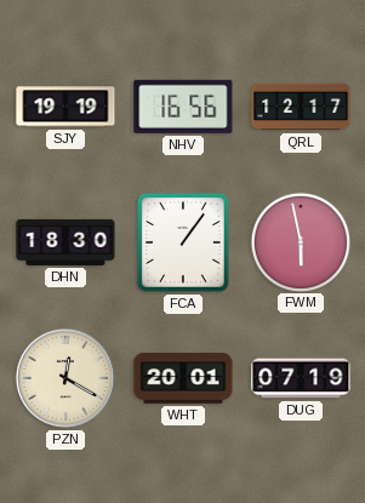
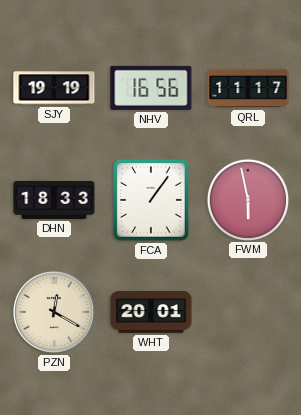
QRL: 12:17 -> 11:17 (248, 88)
DHN: 18:30 -> 18:33 (54, 200)
DUG: 07:19 -> none (301, 378)
